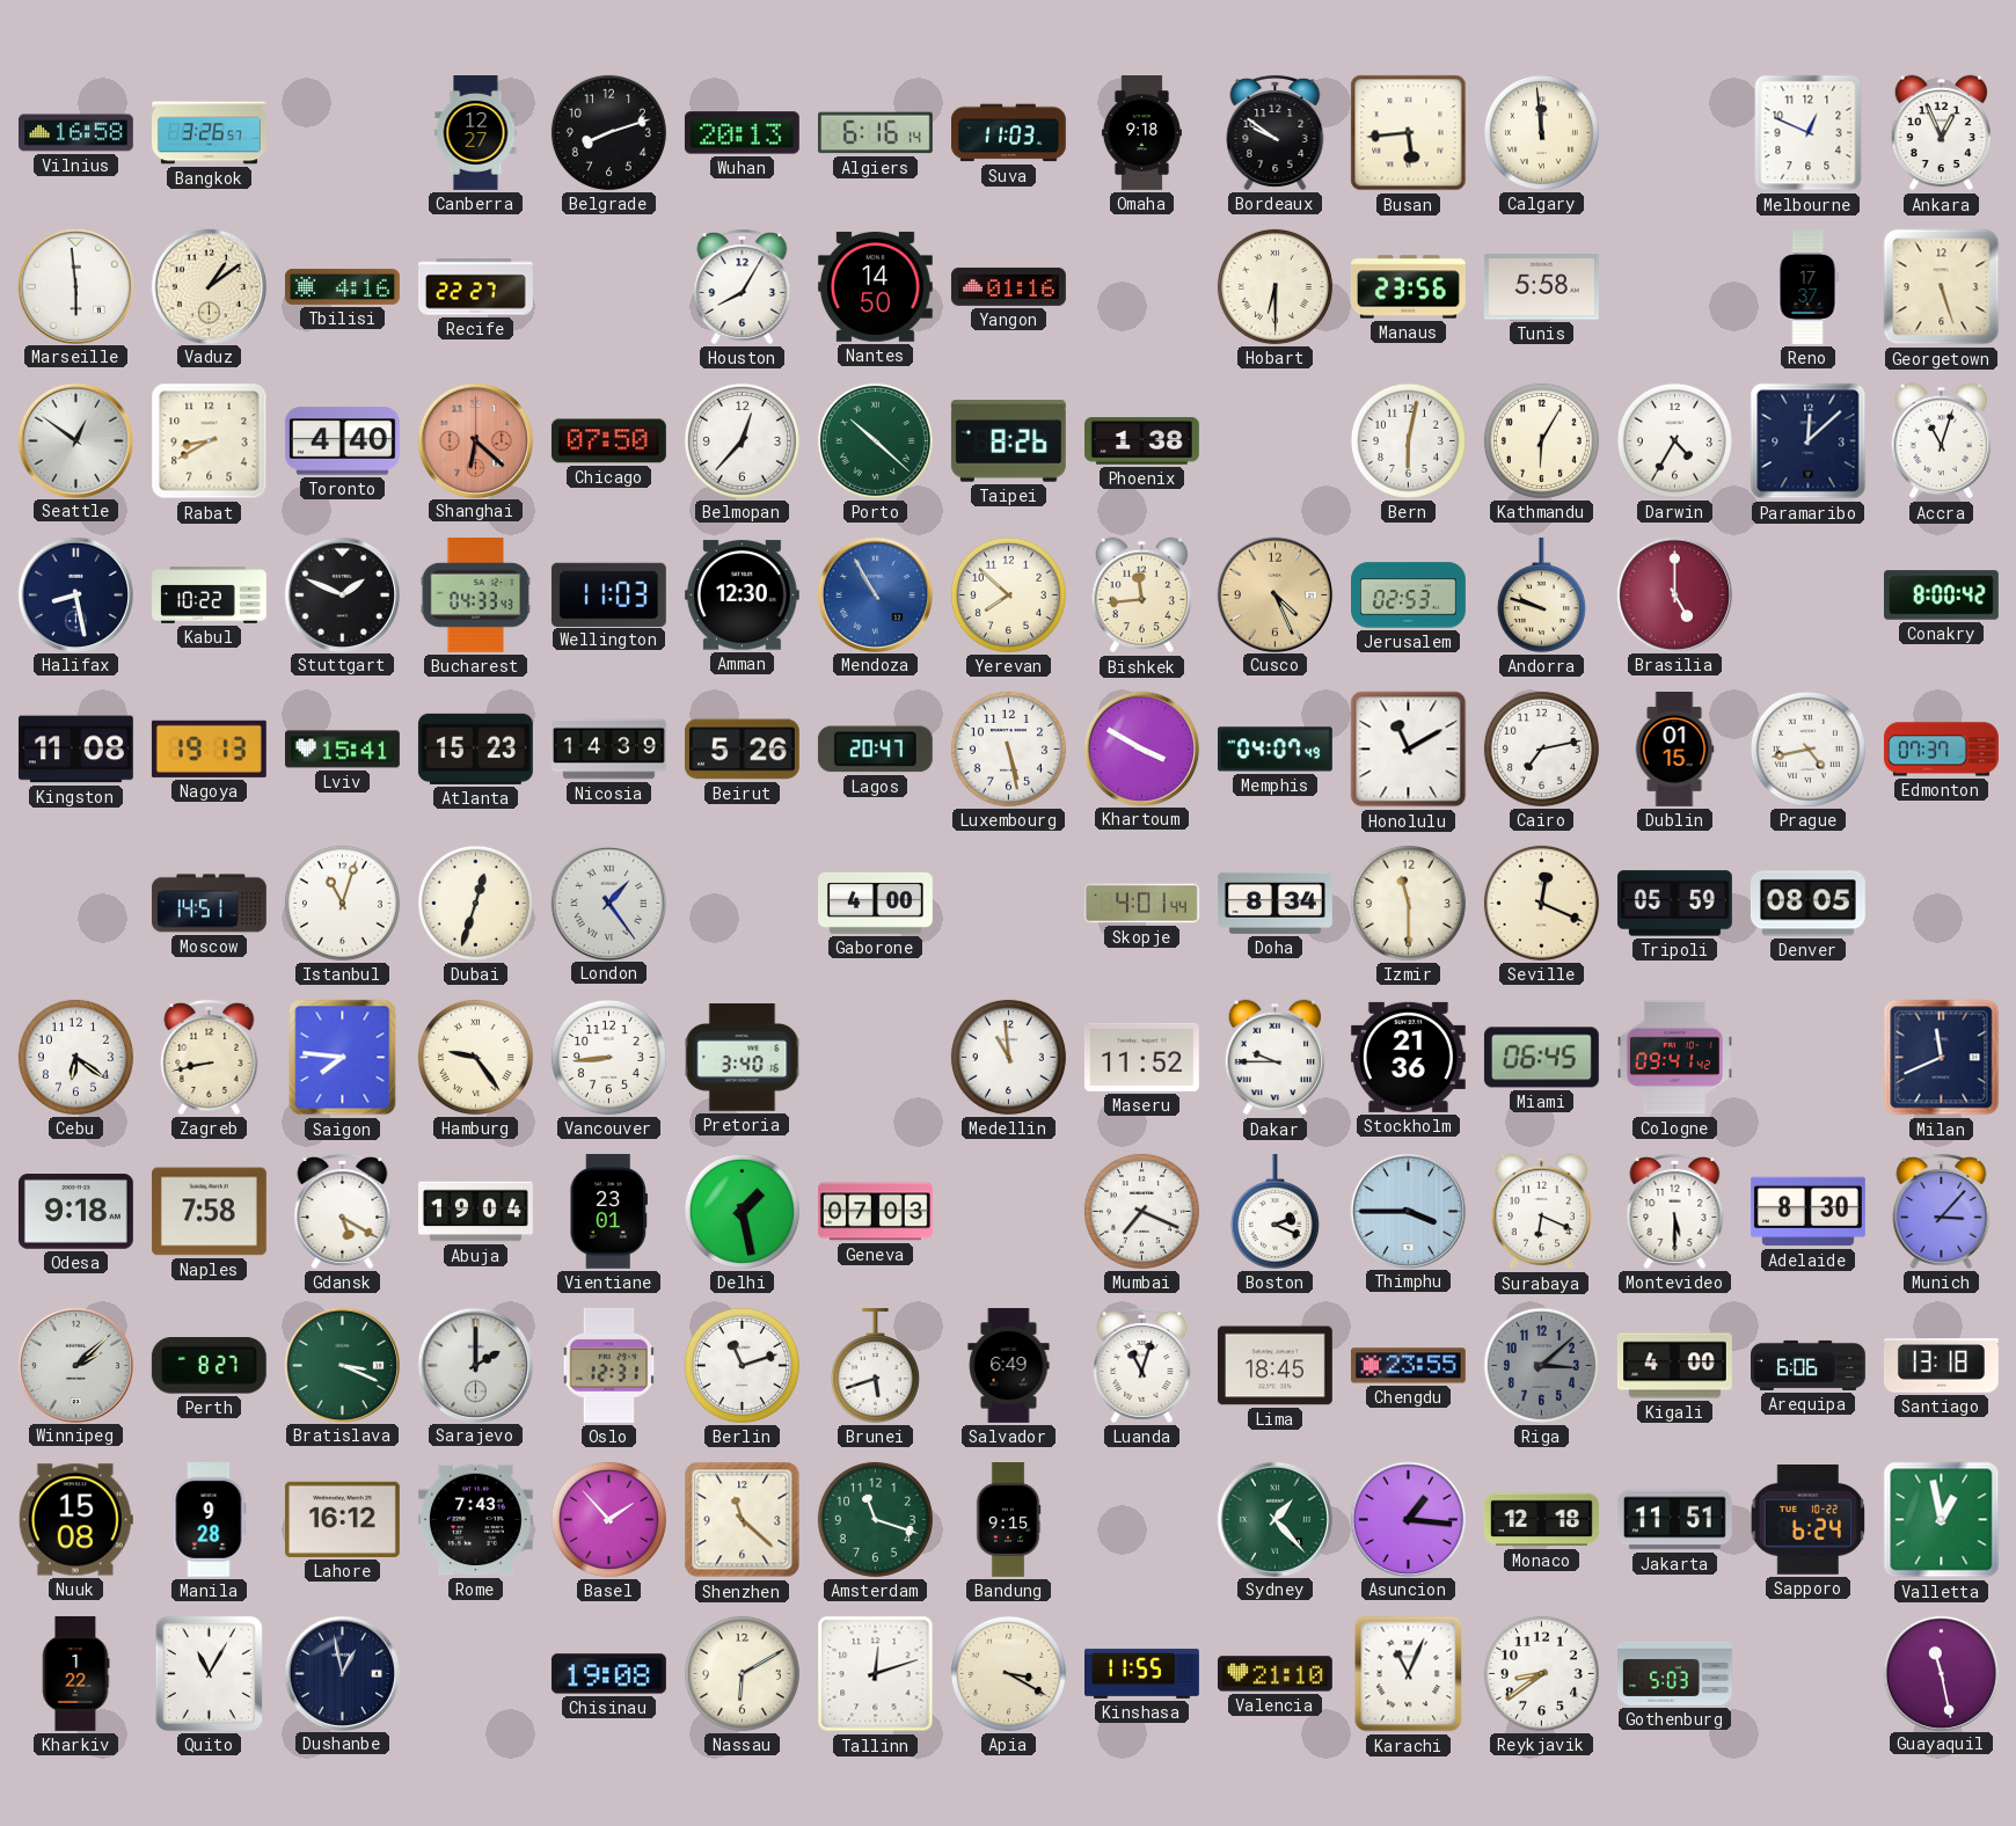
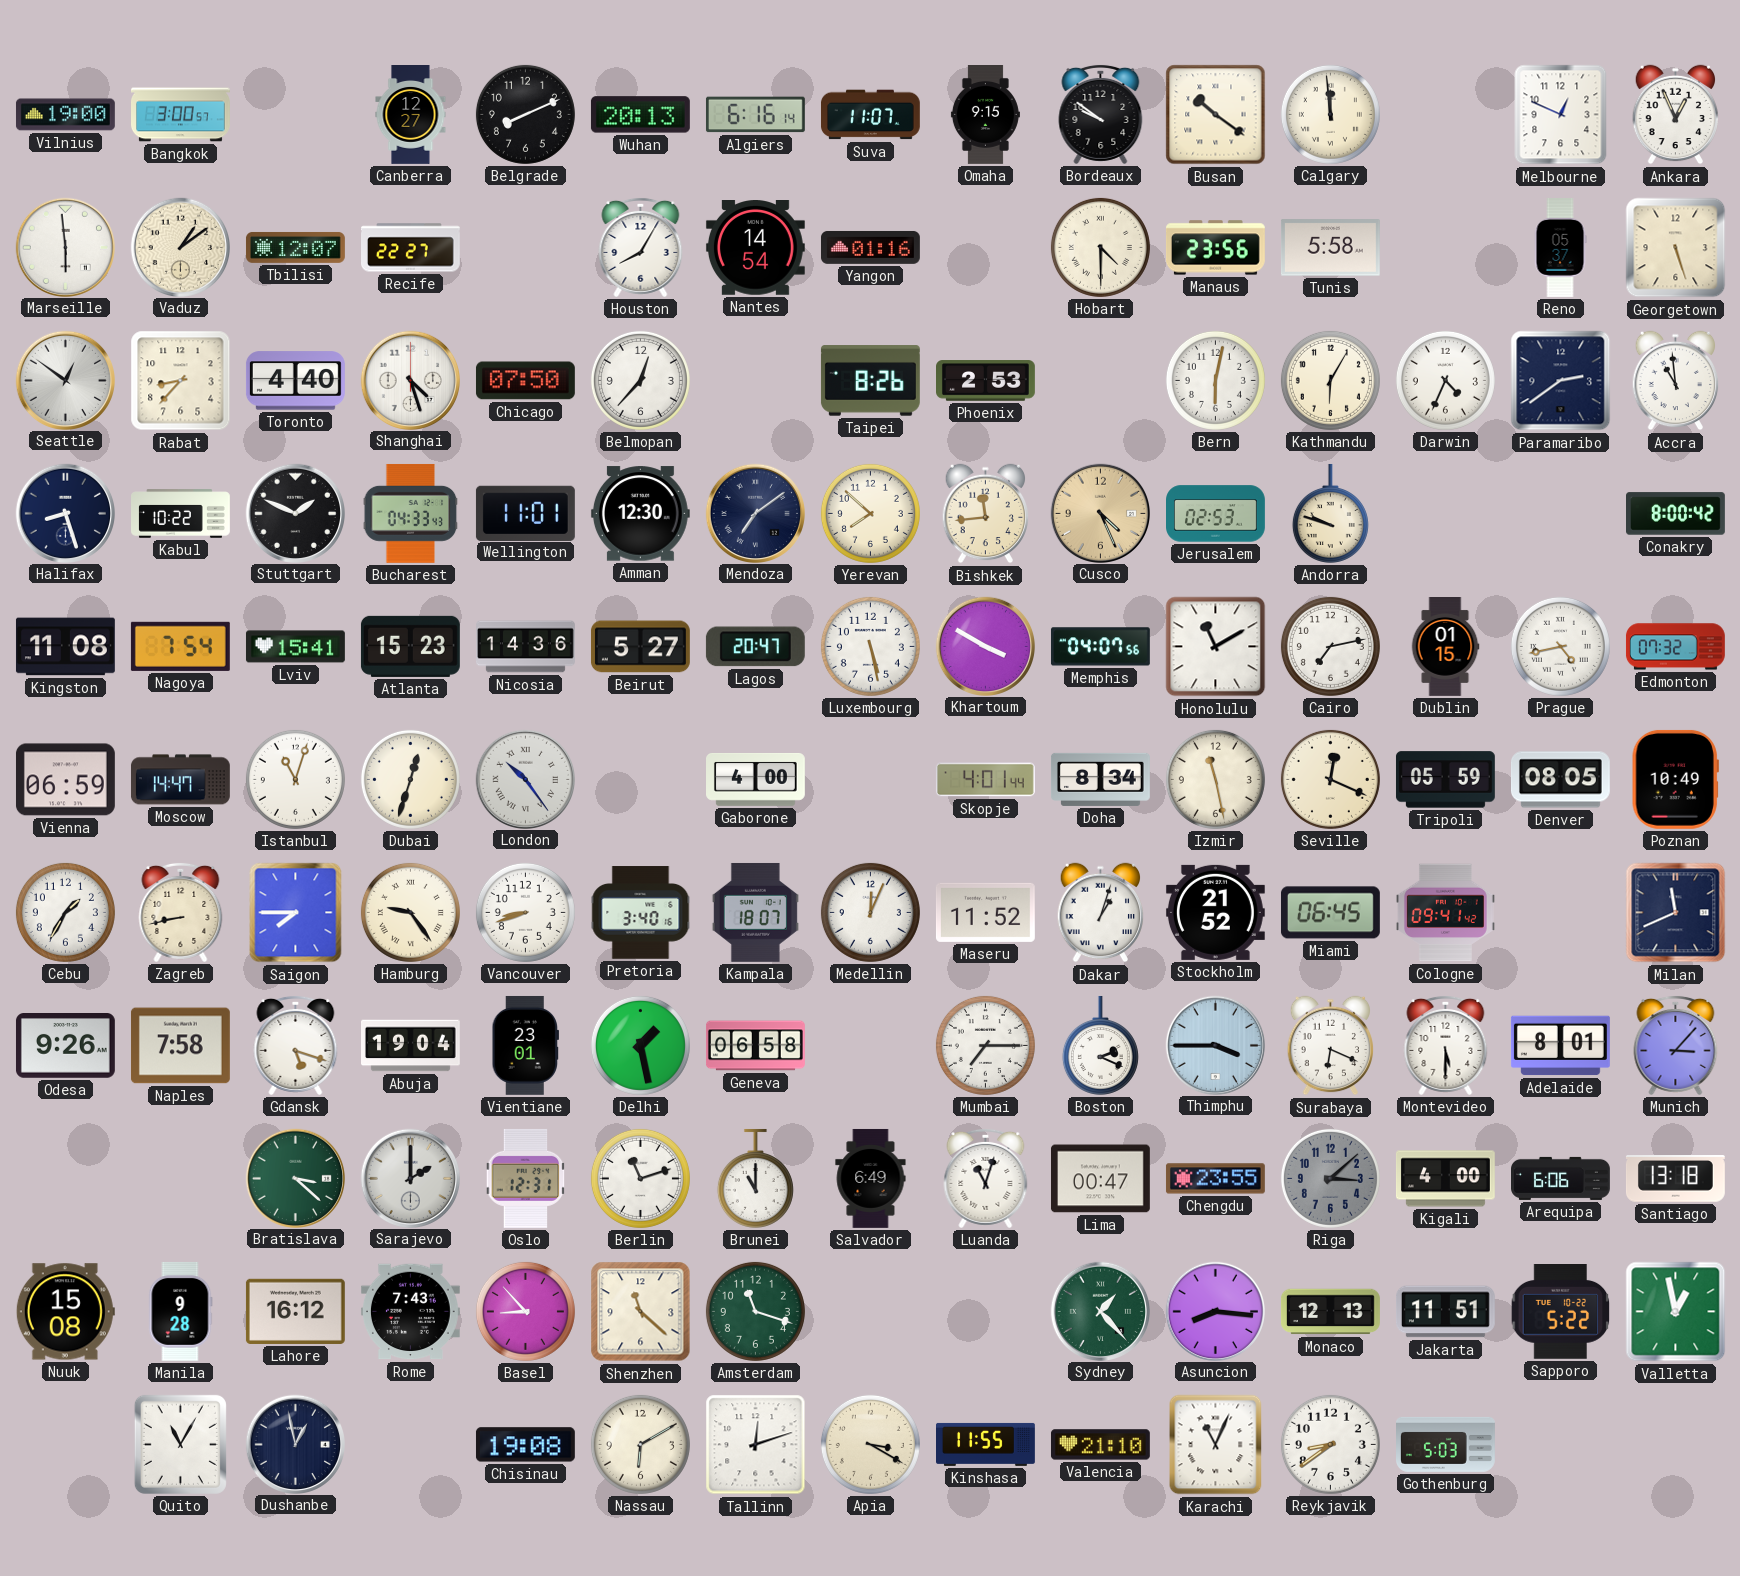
Vilnius: 16:58 -> 19:00 (65, 115)
Bangkok: 3:26 -> 3:00 (181, 115)
Belgrade: 8:12 -> 8:11 (525, 114)
Suva: 11:03 -> 11:07 (870, 115)
Omaha: 9:18 -> 9:15 (985, 115)
Busan: 5:44 -> 10:21 (1216, 115)
Tbilisi: 4:16 -> 12:07 (295, 247)
Nantes: 14:50 -> 14:54 (755, 248)
Hobart: 6:30 -> 4:30 (1100, 247)
Reno: 17:37 -> 05:37 (1560, 248)
Rabat: 8:40 -> 8:37 (181, 381)
Shanghai: 6:22 -> 4:27 (410, 380)
Shanghai dial: salmon -> white (410, 380)
Porto: 10:22 -> none (875, 440)
Phoenix: 1:38 -> 2:53 (986, 381)
Darwin: 4:35 -> 4:34 (1445, 380)
Paramaribo: 12:08 -> 2:39 (1561, 381)
Accra: 11:03 -> 10:59 (1676, 381)
Halifax: 8:28 -> 8:27 (65, 513)
Wellington: 11:03 -> 11:01 (525, 513)
Mendoza: 10:55 -> 7:09 (755, 513)
Mendoza dial: blue -> navy (755, 513)
Brasilia: 5:00 -> none (1674, 594)
Nagoya: 19:13 -> 7:54 (180, 646)
Nicosia: 14:39 -> 14:36 (526, 647)
Beirut: 5:26 -> 5:27 (640, 647)
Memphis: 04:07:49 -> 04:07:56 (1100, 647)
Edmonton: 07:37 -> 07:32 (1675, 647)
Vienna: none -> 06:59 (65, 780)
Moscow: 14:51 -> 14:47 (180, 780)
London: 1:24 -> 10:24 (525, 779)
Izmir: 11:30 -> 11:28 (1215, 779)
Poznan: none -> 10:49 (1675, 779)
Cebu: 6:21 -> 1:35 (65, 912)
Saigon: 7:46 -> 7:45 (296, 913)
Vancouver: 8:44 -> 8:42 (525, 912)
Kampala: none -> 18:07 (755, 912)
Medellin: 10:59 -> 12:04 (870, 912)
Dakar: 9:45 -> 1:03 (1101, 913)
Stockholm: 21:36 -> 21:52 (1215, 912)
Odesa: 9:18 -> 9:26 (65, 1046)
Gdansk: 5:20 -> 5:18 (296, 1045)
Geneva: 07:03 -> 06:58 (756, 1046)
Mumbai: 7:19 -> 7:15 (985, 1045)
Adelaide: 8:30 -> 8:01 (1560, 1046)
Winnipeg: 2:08 -> none (75, 1365)
Perth: 8:27 -> none (209, 1366)
Bratislava: 3:19 -> 3:22 (295, 1178)
Brunei: 5:42 -> 11:00 (755, 1178)
Lima: 18:45 -> 00:47 (1100, 1179)
Basel: 1:53 -> 8:53 (525, 1311)
Bandung: 9:15 -> none (1008, 1520)
Asuncion: 1:16 -> 8:16 (1215, 1311)
Monaco: 12:18 -> 12:13 (1330, 1312)
Sapporo: 6:24 -> 5:22 (1561, 1312)
Kharkiv: 1:22 -> none (75, 1673)
Guayaquil: 11:28 -> none (1941, 1673)
